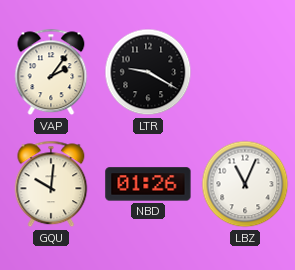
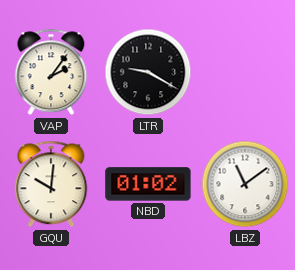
NBD: 01:26 -> 01:02 (148, 184)
LBZ: 11:04 -> 11:09 (245, 184)
